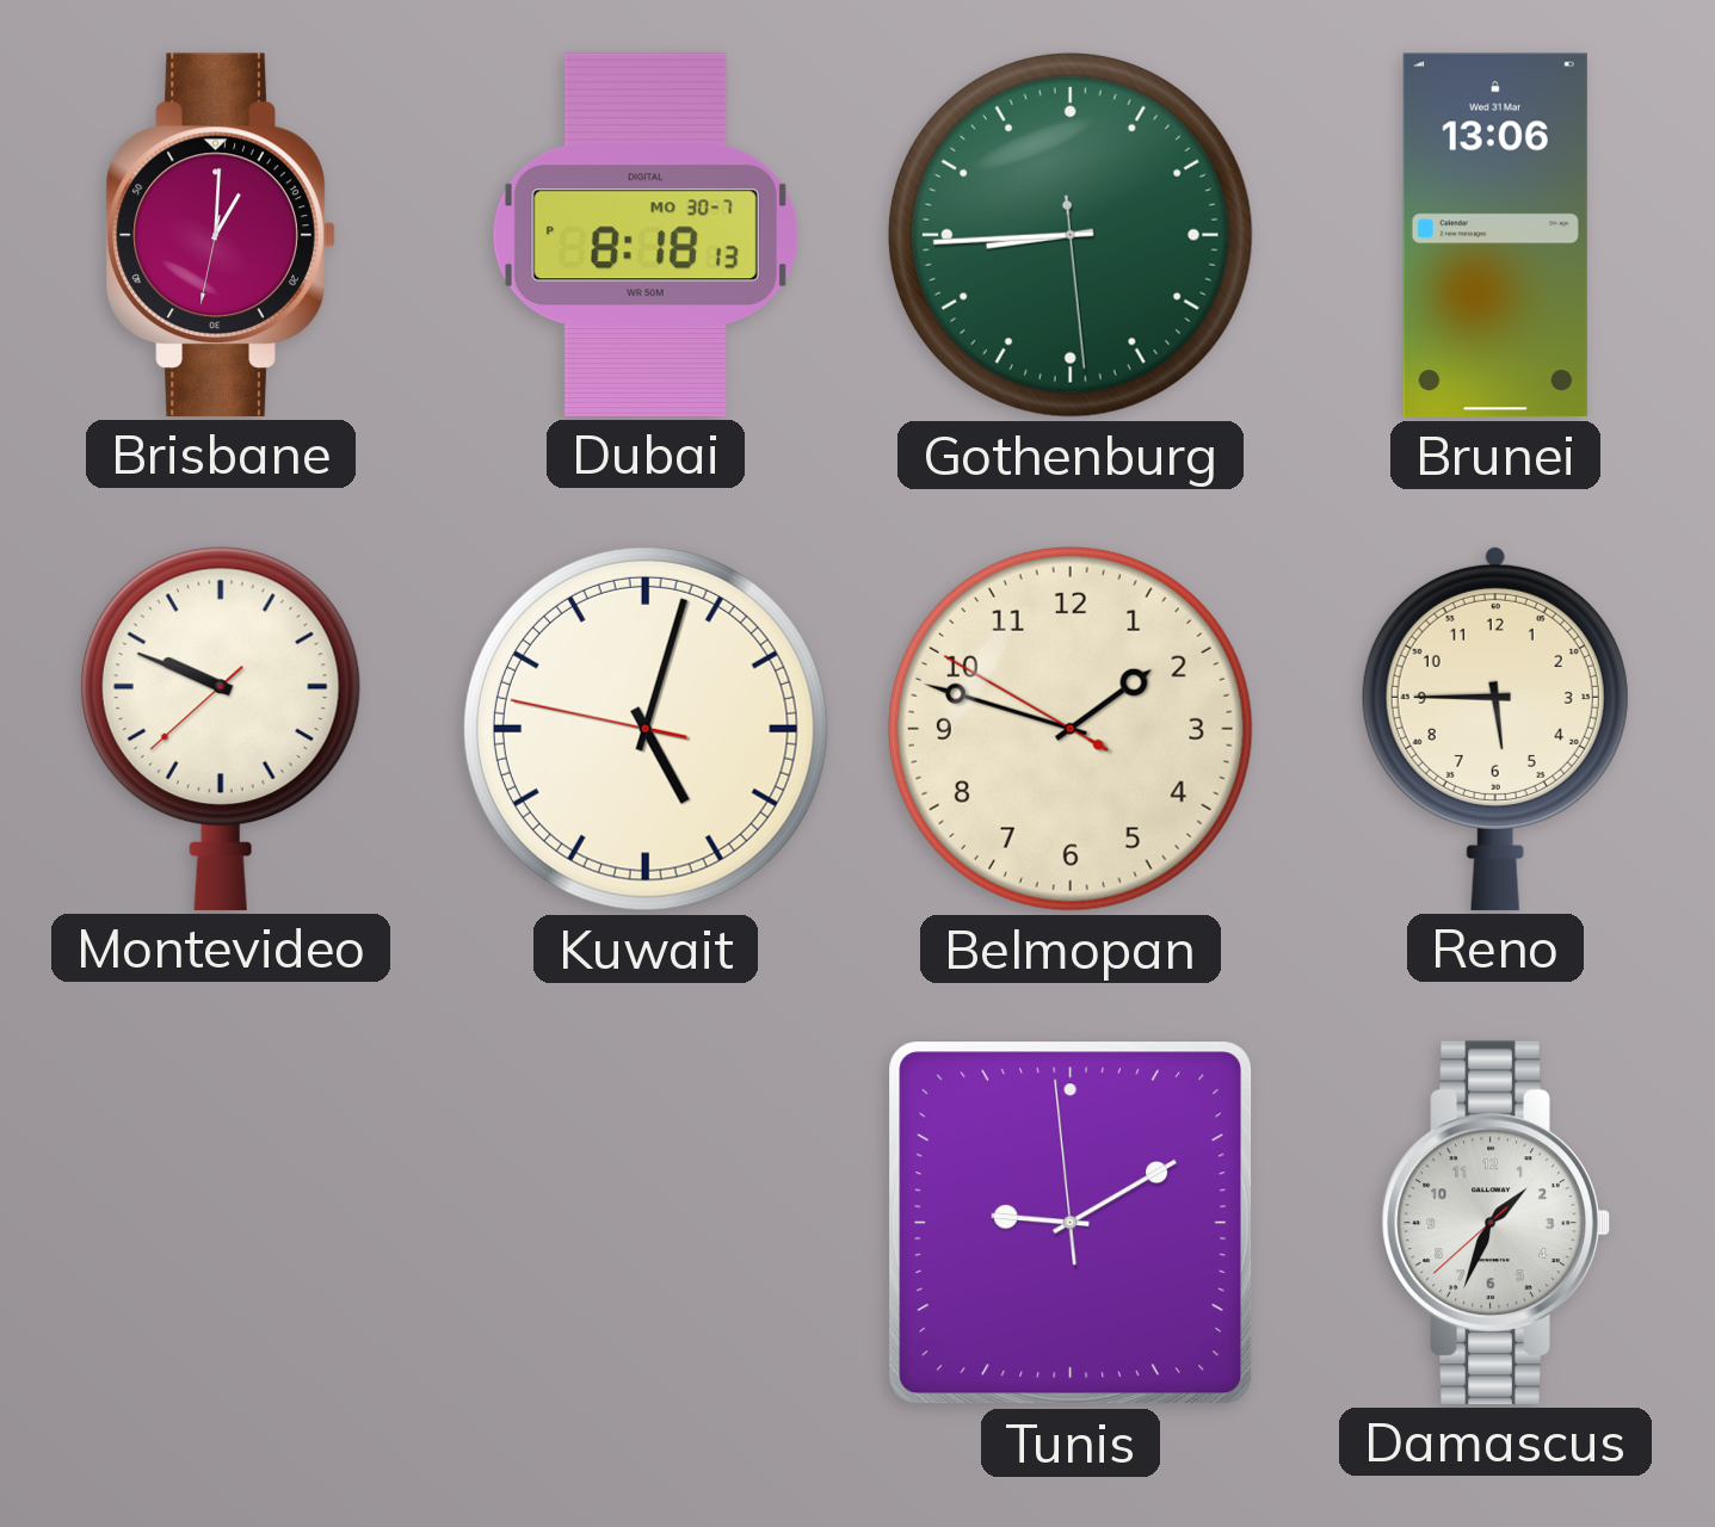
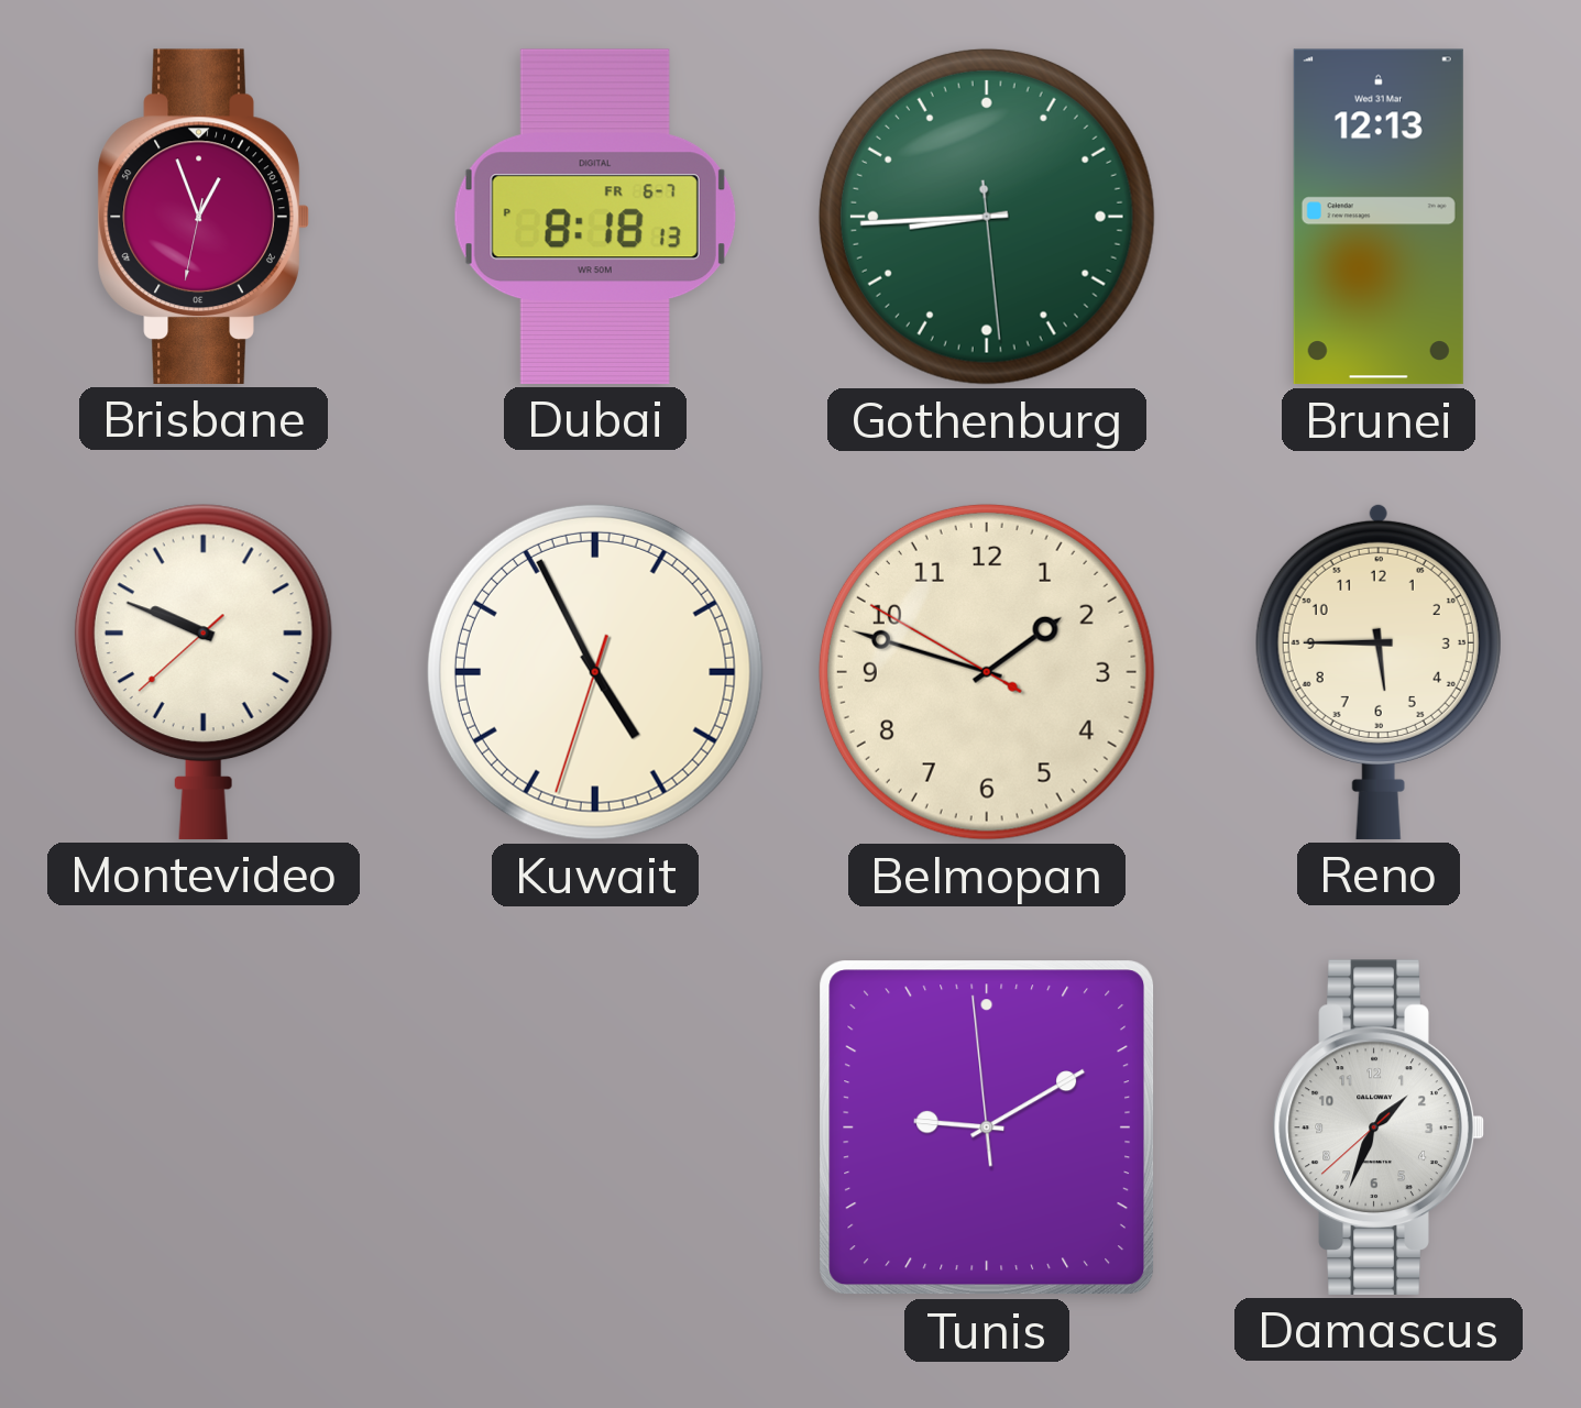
Brisbane: 1:00 -> 12:56 (204, 217)
Dubai date: MO 30-7 -> FR 6-7 (595, 217)
Brunei: 13:06 -> 12:13 (1379, 217)
Kuwait: 5:02 -> 4:55 (595, 672)
